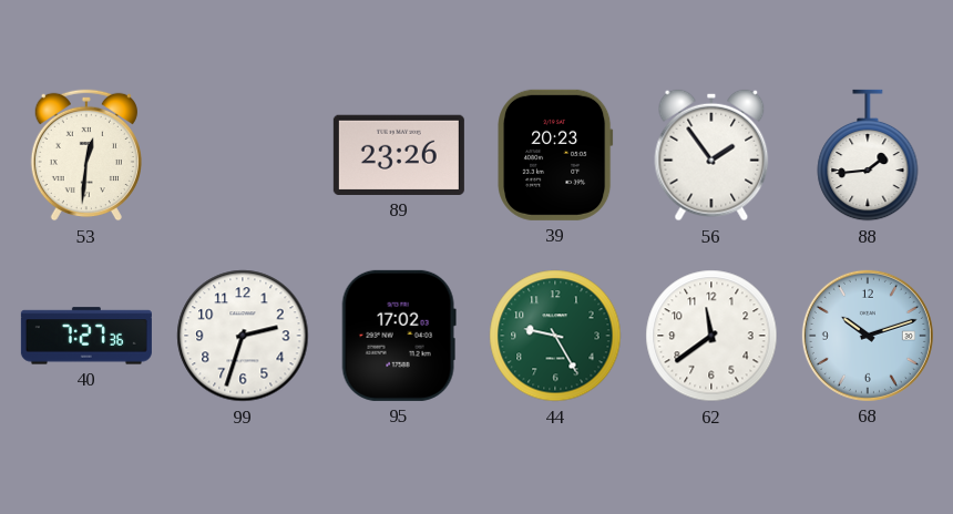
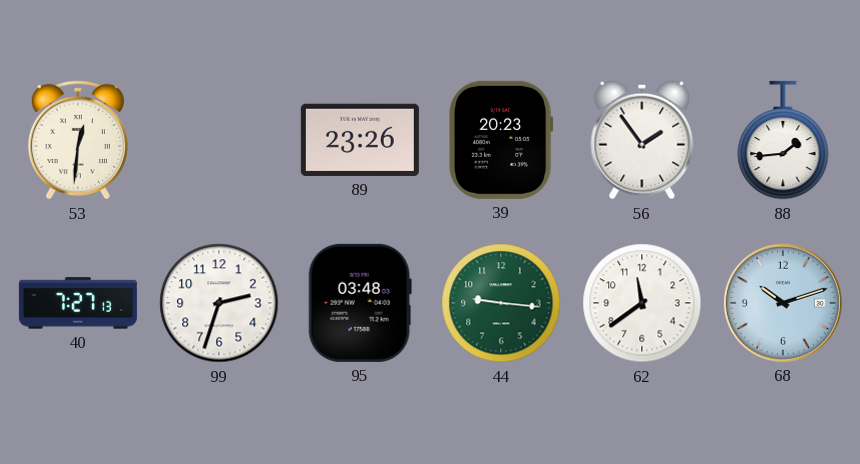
40: 7:27:36 -> 7:27:13 (78, 303)
95: 17:02 -> 03:48 (360, 303)
44: 9:25 -> 9:16 (501, 303)
